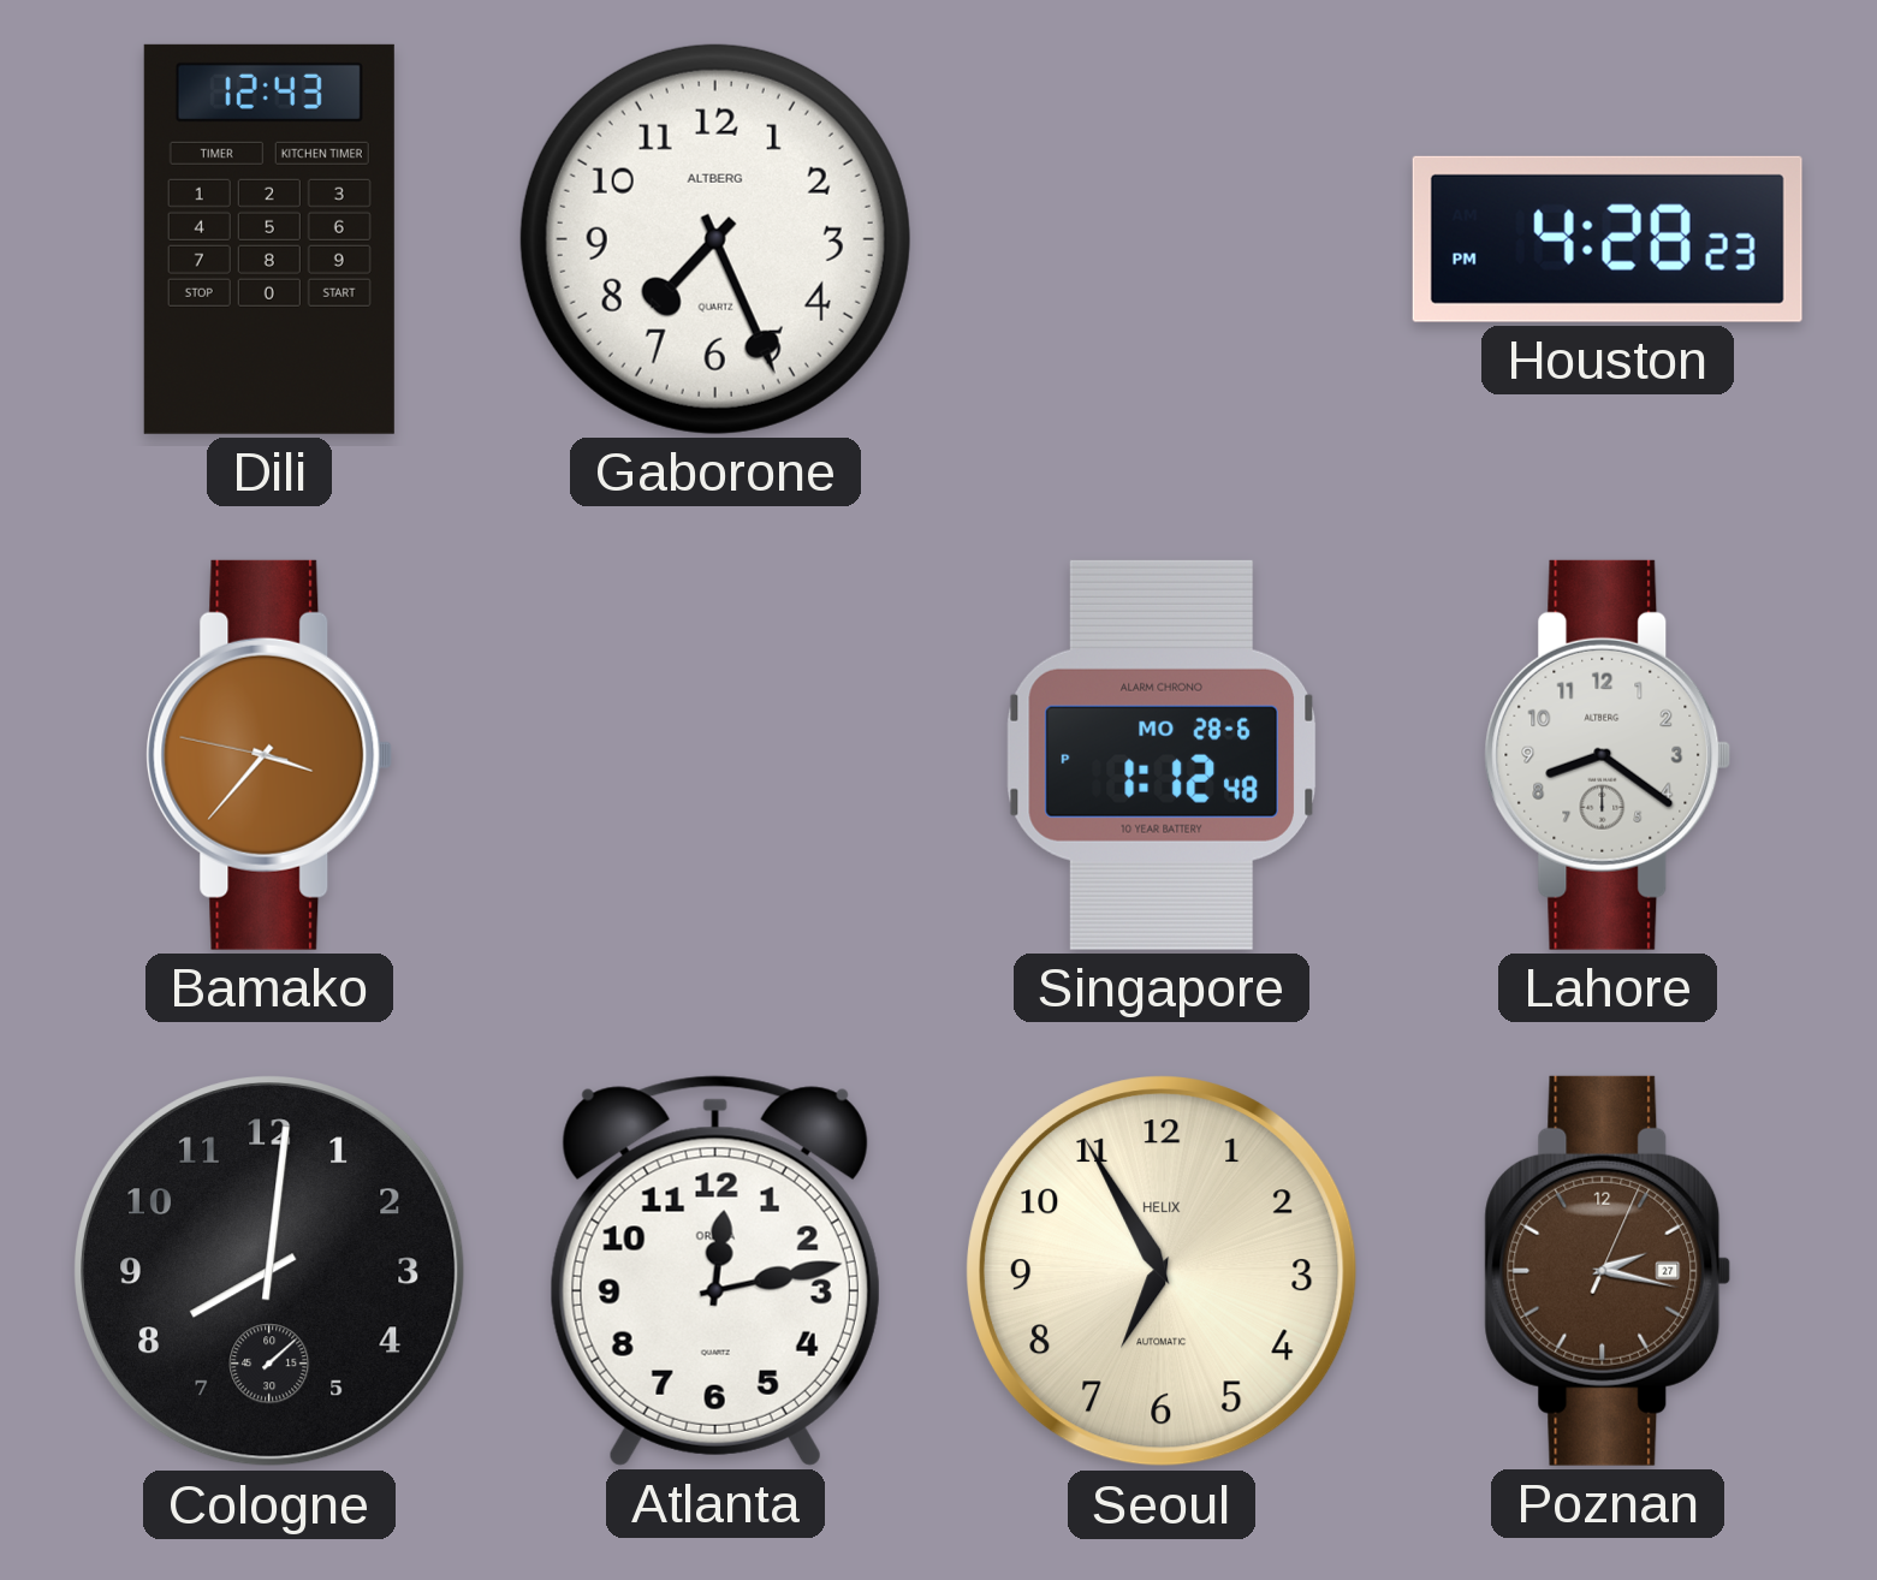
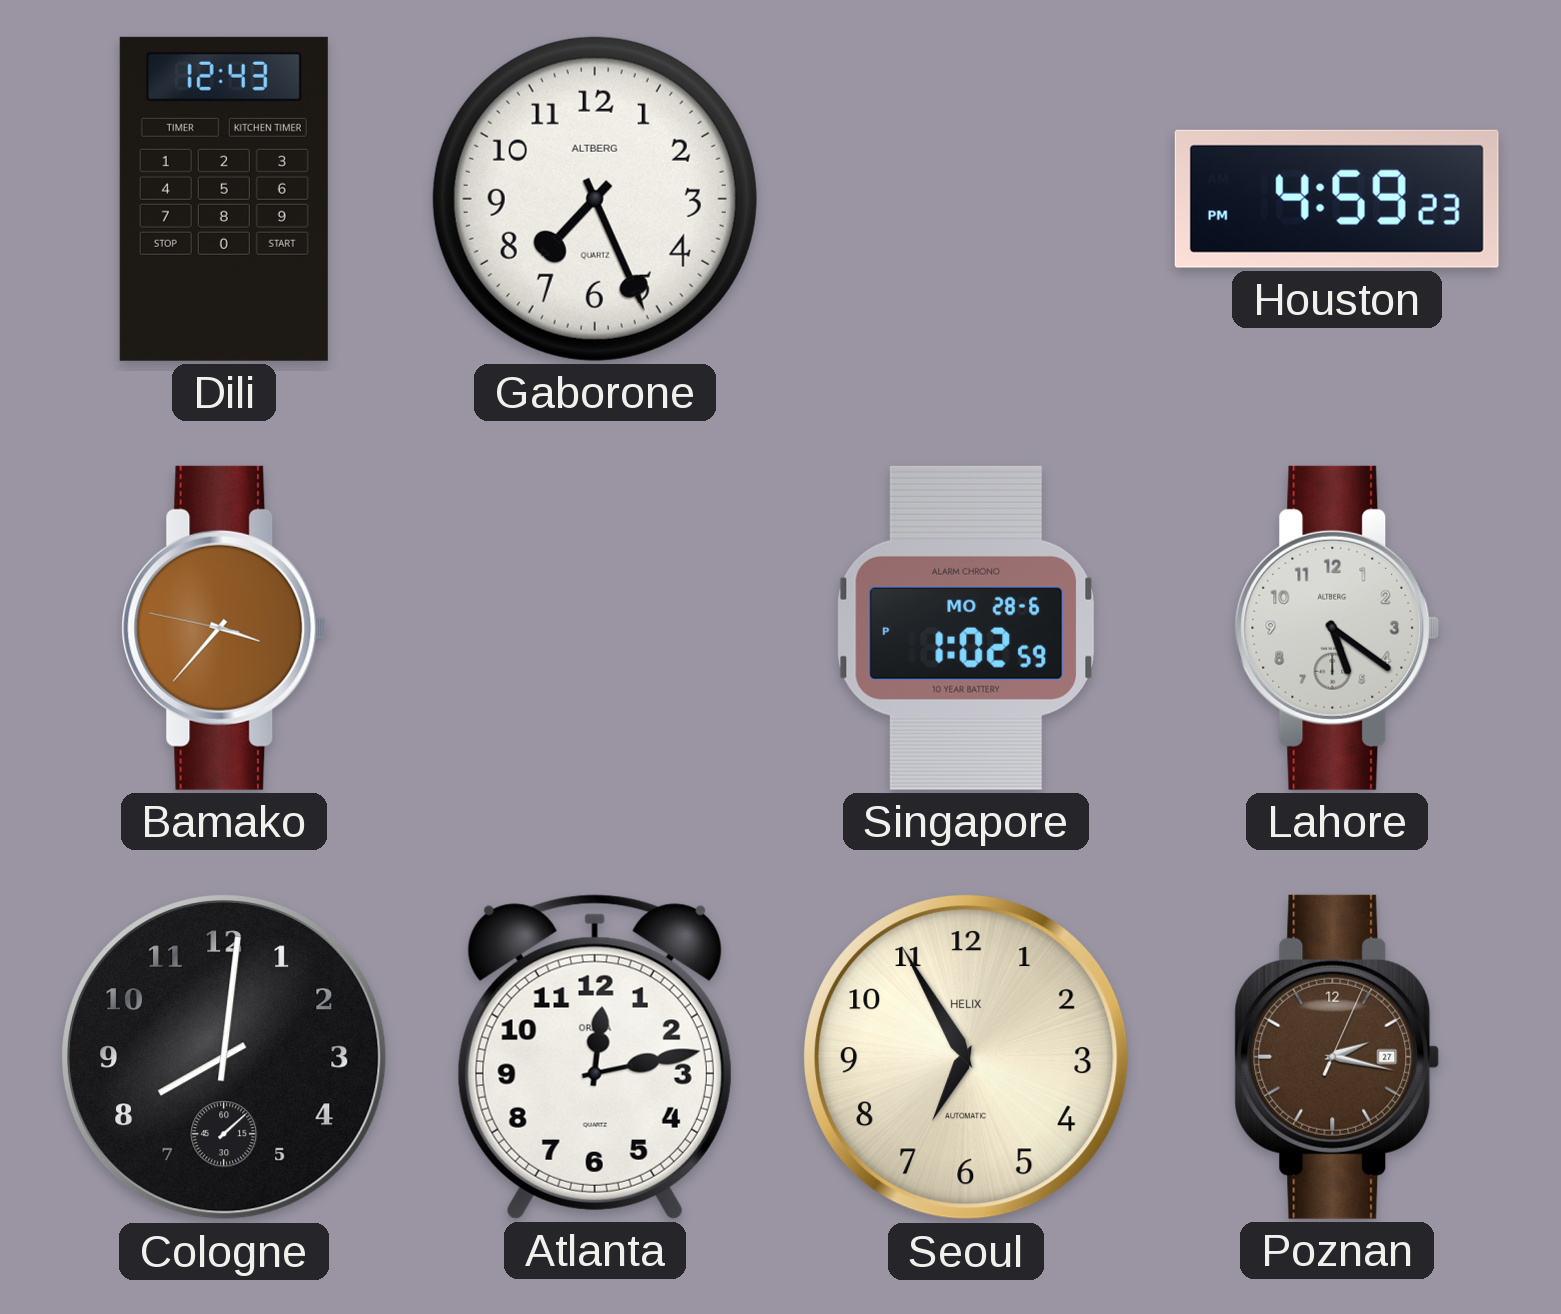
Houston: 4:28 -> 4:59 (1337, 199)
Singapore: 1:12 -> 1:02 (966, 628)
Lahore: 8:21 -> 5:21 (1337, 628)
